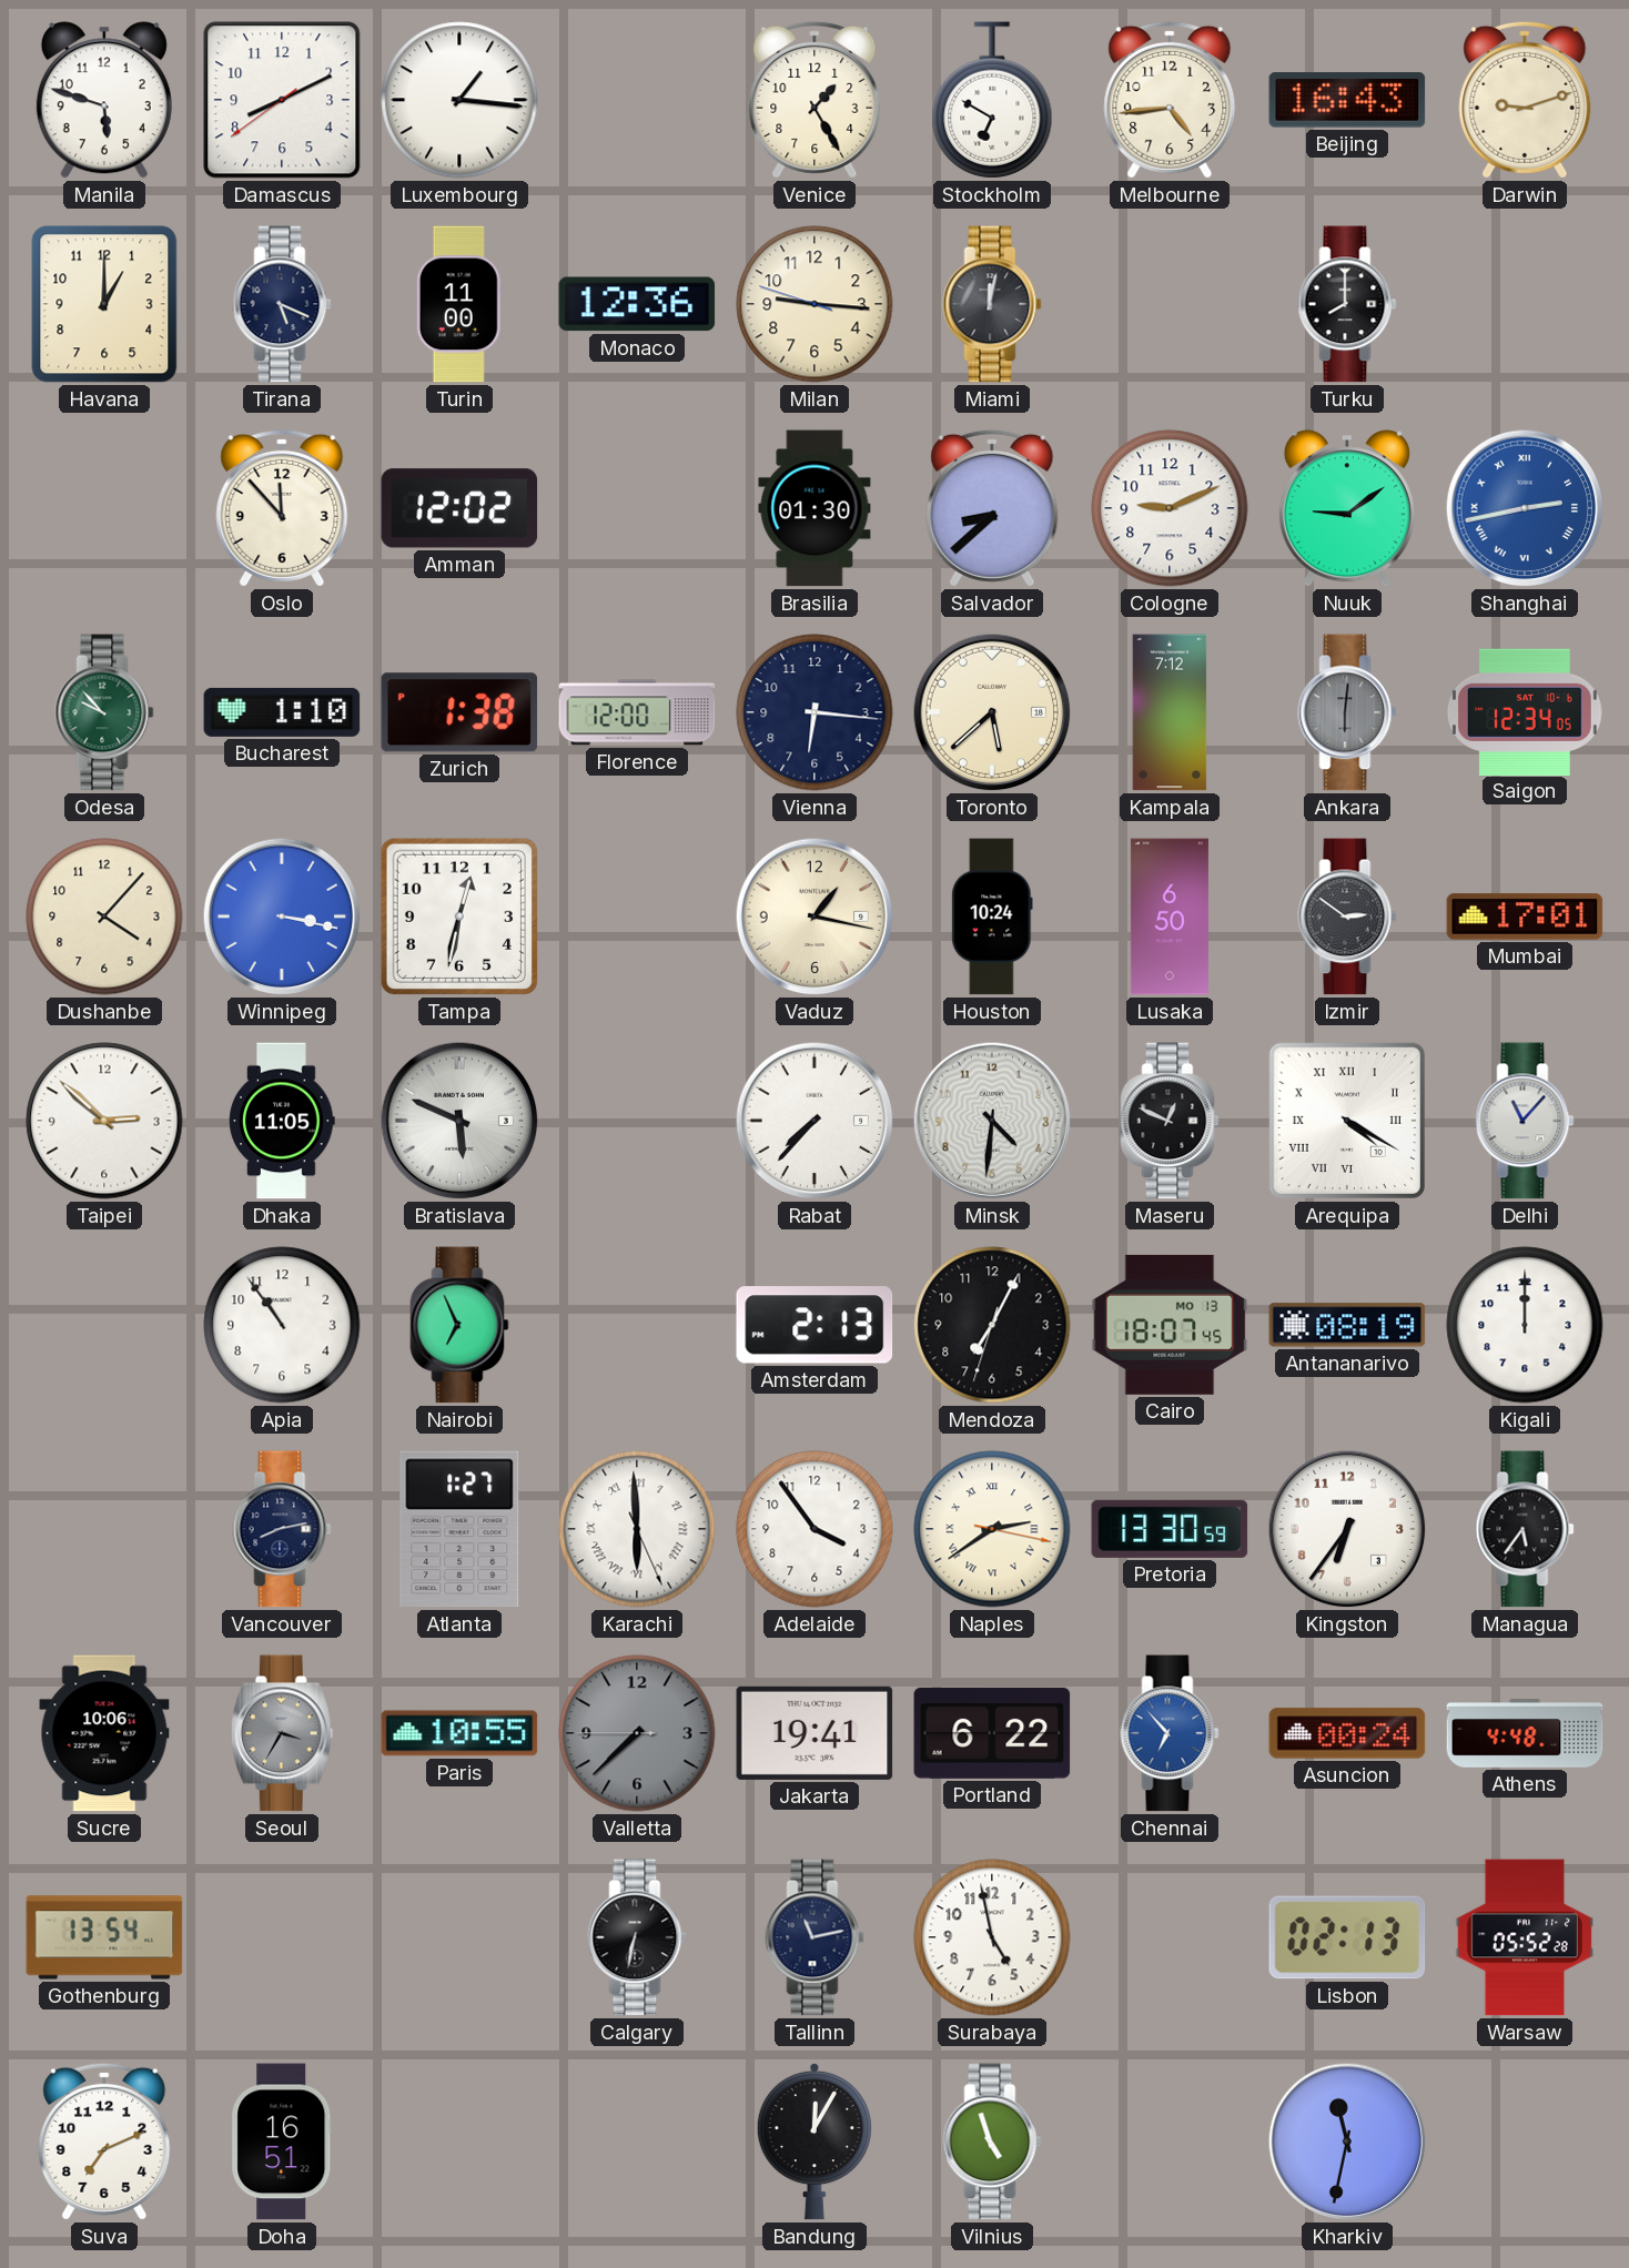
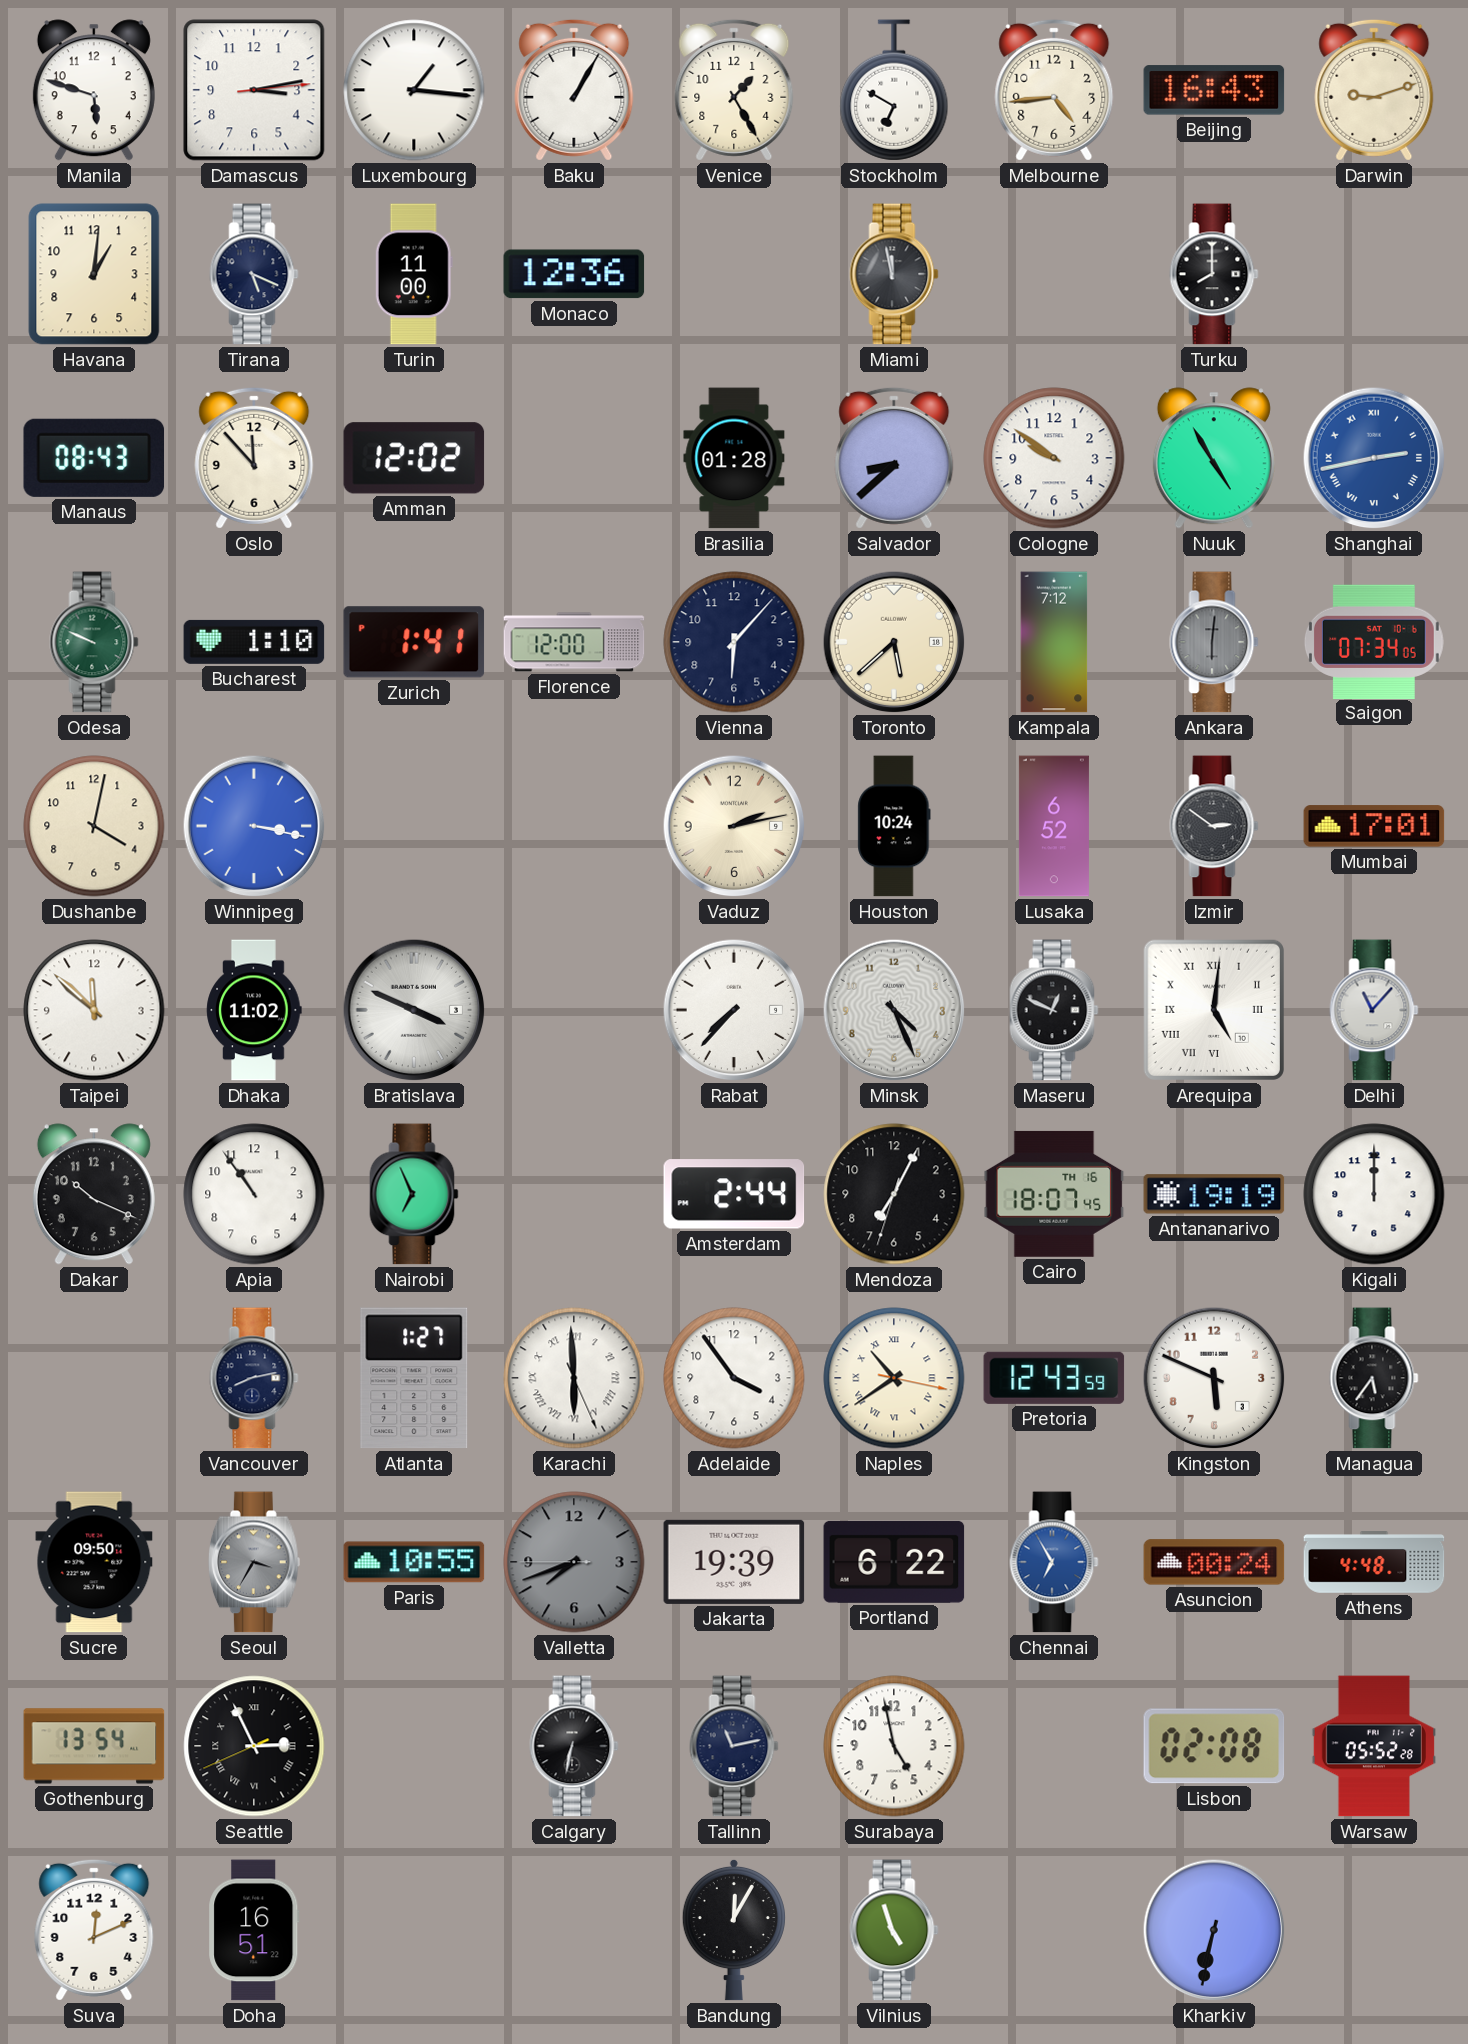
Damascus: 8:10 -> 3:13 (254, 90)
Baku: none -> 1:05 (574, 90)
Havana: 1:00 -> 1:01 (94, 274)
Milan: 9:15 -> none (814, 304)
Miami: 12:02 -> 11:58 (894, 274)
Manaus: none -> 08:43 (94, 458)
Brasilia: 01:30 -> 01:28 (734, 458)
Cologne: 9:11 -> 9:51 (1054, 458)
Nuuk: 9:09 -> 4:55 (1214, 458)
Odesa: 9:53 -> 9:49 (94, 642)
Zurich: 1:38 -> 1:41 (414, 642)
Vienna: 6:16 -> 6:07 (734, 642)
Saigon: 12:34 -> 07:34 (1374, 641)
Dushanbe: 4:07 -> 4:02 (94, 826)
Tampa: 12:32 -> none (459, 917)
Vaduz: 1:17 -> 2:13 (734, 826)
Lusaka: 6:50 -> 6:52 (1054, 826)
Taipei: 2:52 -> 11:52 (94, 1010)
Dhaka: 11:05 -> 11:02 (254, 1010)
Bratislava: 5:49 -> 3:49 (414, 1010)
Minsk: 4:31 -> 4:26 (894, 1010)
Arequipa: 4:20 -> 5:01 (1214, 1010)
Dakar: none -> 10:19 (94, 1194)
Amsterdam: 2:13 -> 2:44 (734, 1194)
Cairo date: MO 13 -> TH 16 (1054, 1194)
Antananarivo: 08:19 -> 19:19 (1214, 1194)
Naples: 2:39 -> 10:39 (894, 1378)
Pretoria: 13:30 -> 12:43 (1054, 1378)
Kingston: 6:36 -> 5:49 (1214, 1378)
Sucre: 10:06 -> 09:50 (94, 1562)
Valletta: 7:37 -> 7:41 (574, 1562)
Jakarta: 19:41 -> 19:39 (734, 1562)
Chennai: 6:53 -> 6:55 (1054, 1562)
Seattle: none -> 2:55 (254, 1746)
Lisbon: 02:13 -> 02:08 (1214, 1746)
Suva: 7:11 -> 12:11 (94, 1930)
Kharkiv: 11:32 -> 6:32 (1214, 1930)
